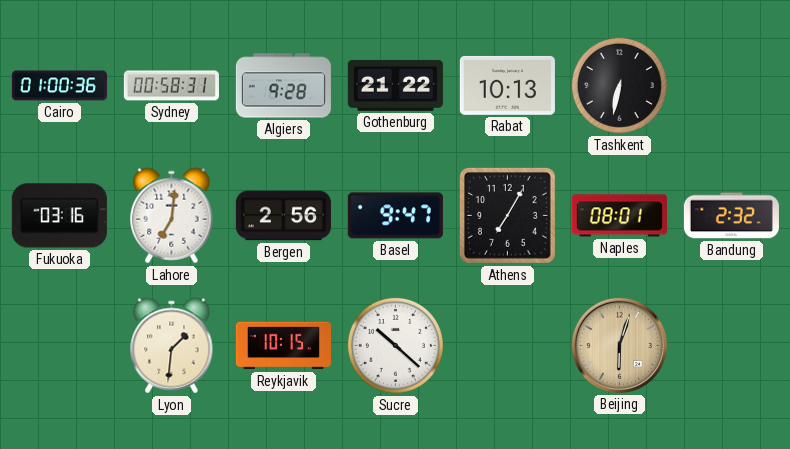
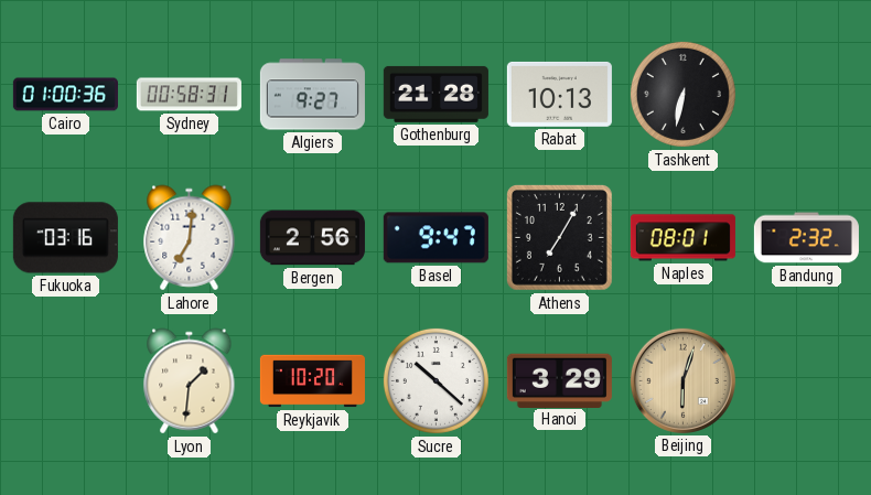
Algiers: 9:28 -> 9:27 (312, 95)
Gothenburg: 21:22 -> 21:28 (436, 94)
Reykjavik: 10:15 -> 10:20 (312, 381)
Hanoi: none -> 3:29 (559, 380)
